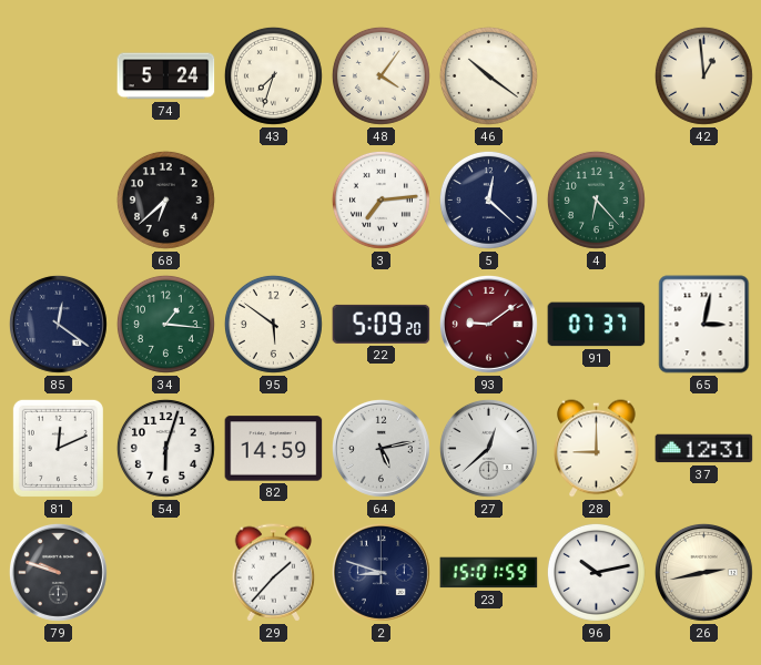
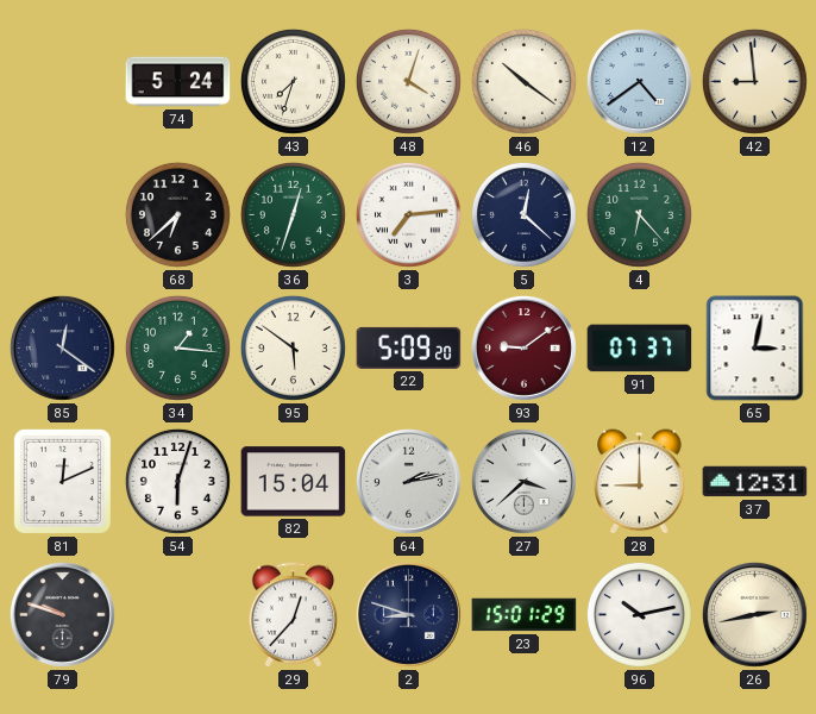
48: 4:06 -> 4:03 (408, 81)
12: none -> 4:39 (639, 81)
42: 12:59 -> 8:59 (754, 81)
36: none -> 12:33 (293, 214)
82: 14:59 -> 15:04 (294, 482)
64: 5:13 -> 2:13 (408, 481)
27: 12:38 -> 3:38 (523, 481)
29: 1:37 -> 12:37 (294, 615)
23: 15:01:59 -> 15:01:29 (525, 615)
